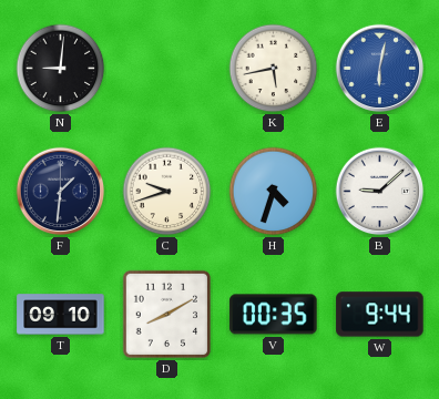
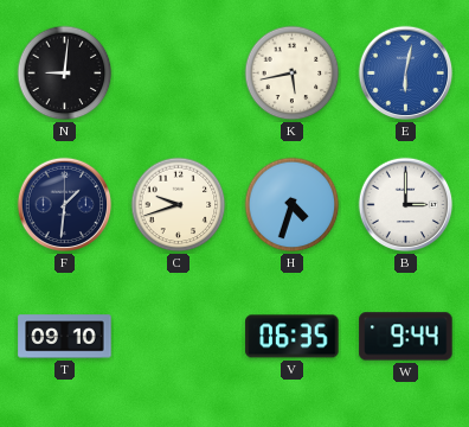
B: 9:08 -> 3:00 (406, 205)
D: 8:10 -> none (167, 315)
V: 00:35 -> 06:35 (293, 337)
